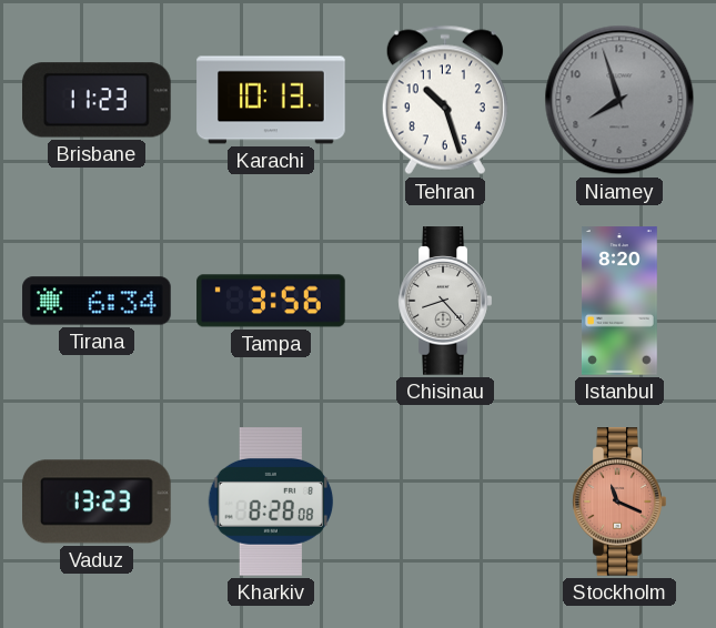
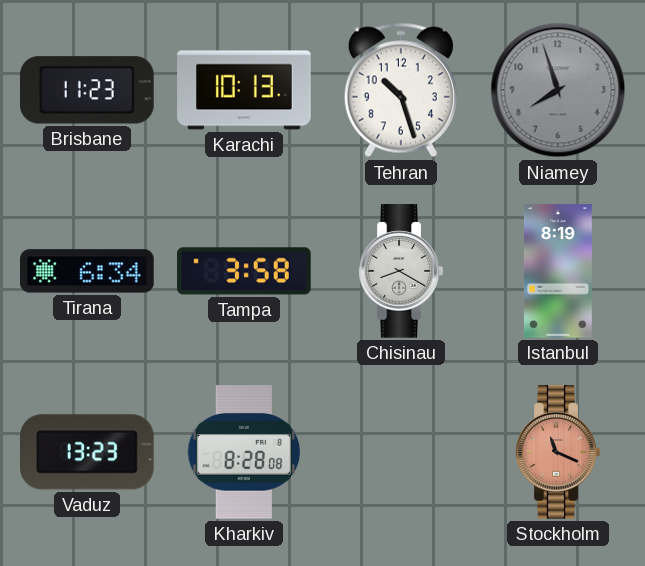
Tampa: 3:56 -> 3:58 (244, 271)
Chisinau: 8:23 -> 8:20 (401, 271)
Istanbul: 8:20 -> 8:19 (558, 271)
